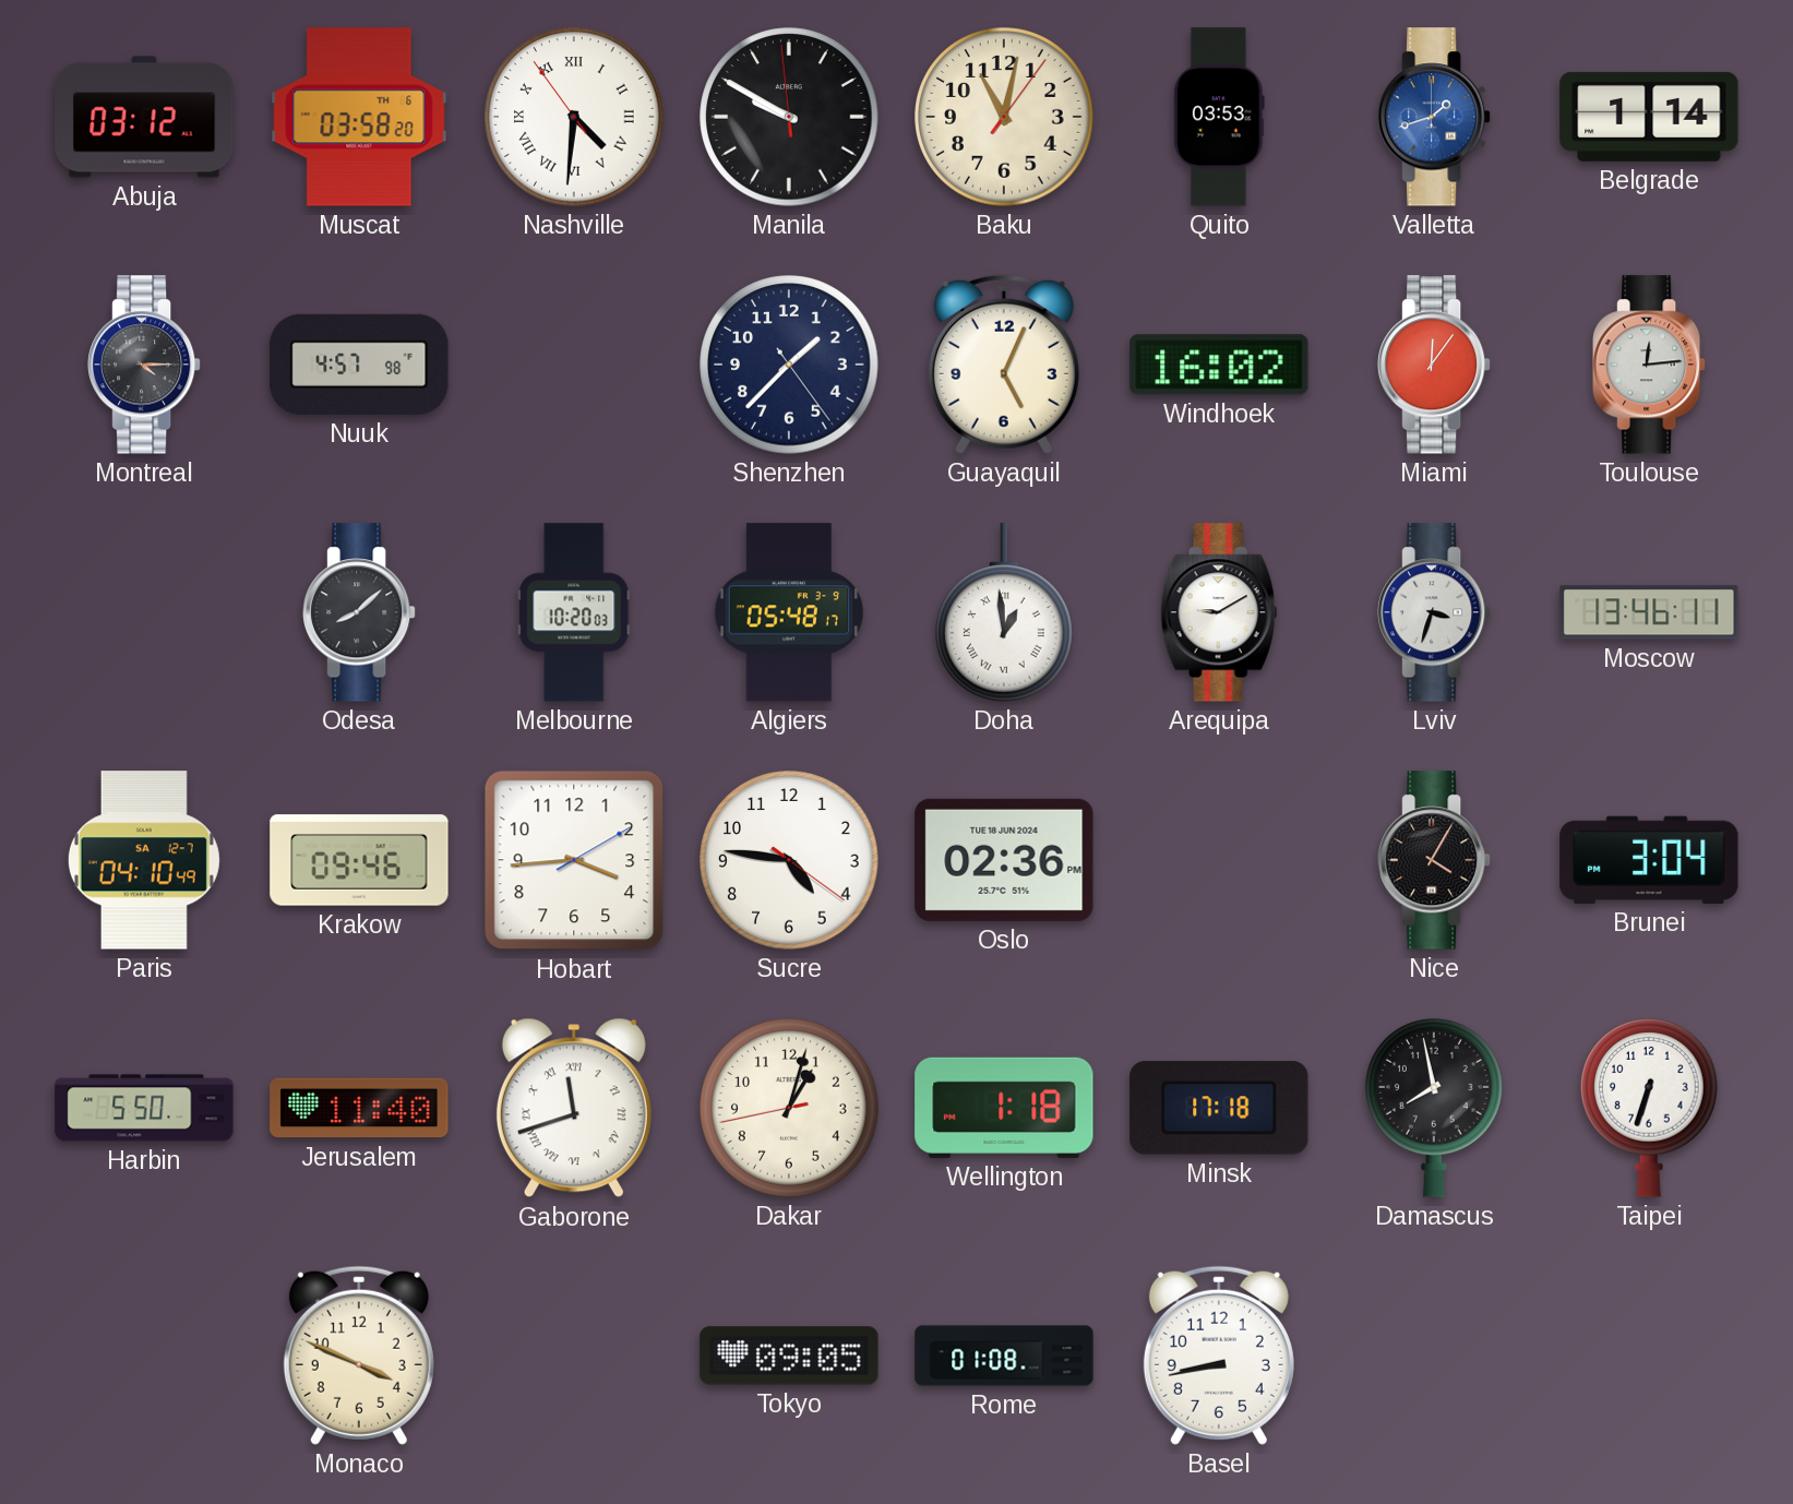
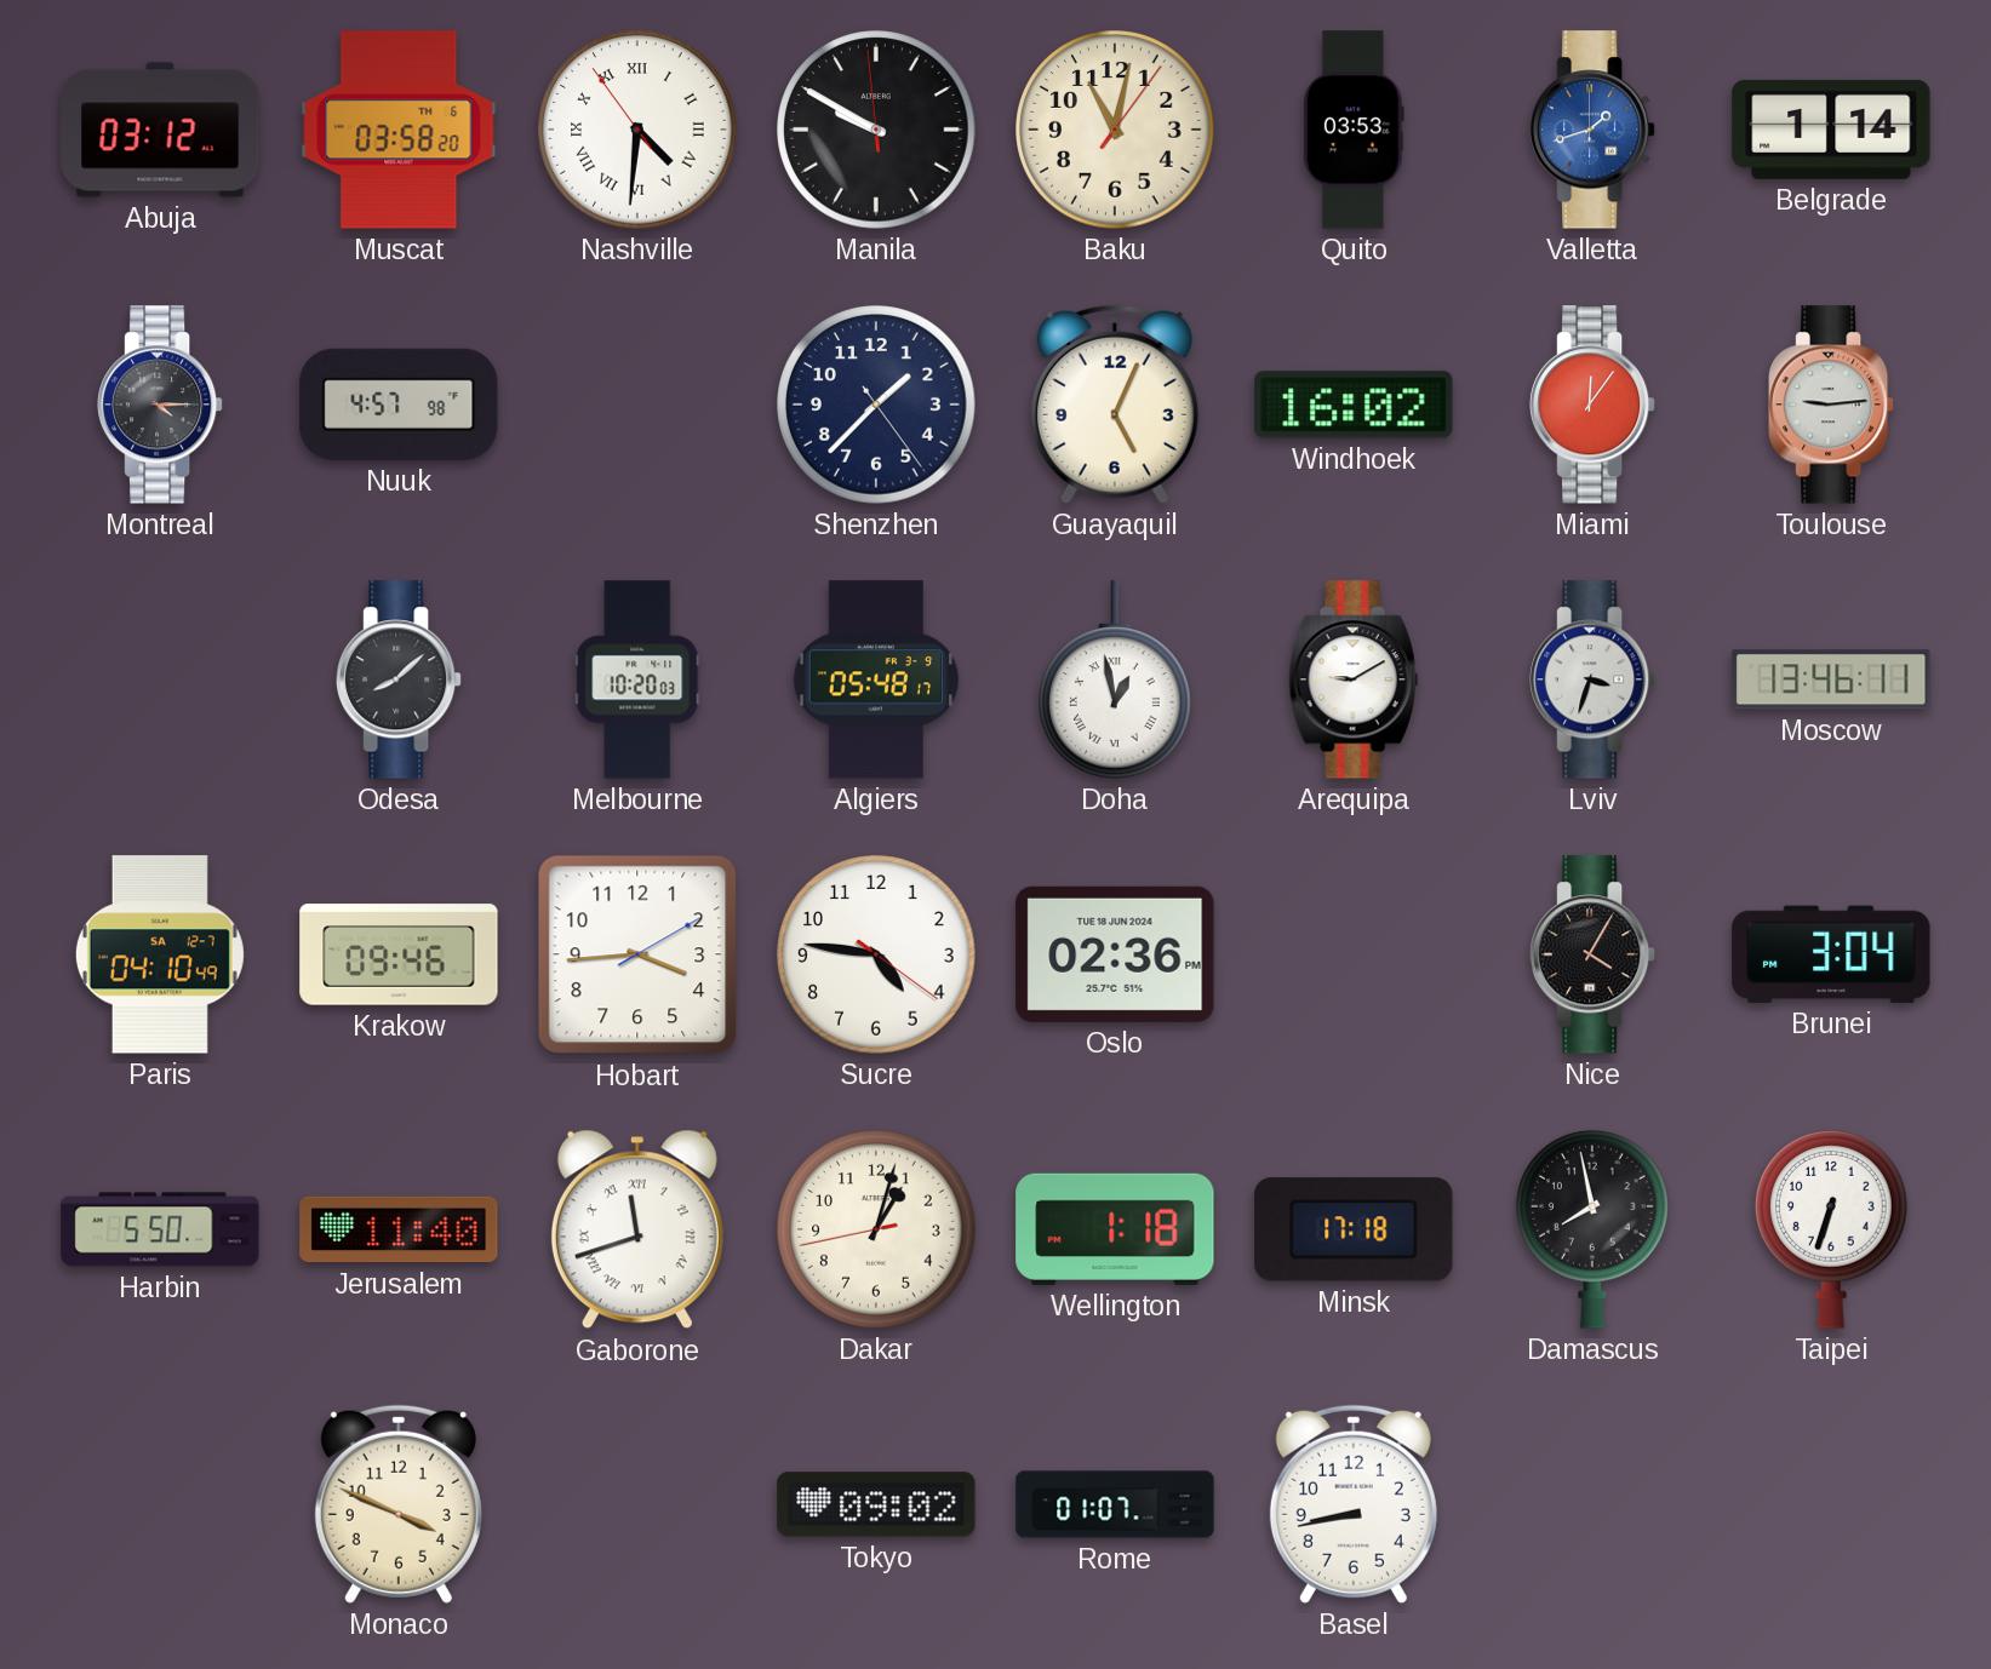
Toulouse: 12:14 -> 9:14 (1832, 405)
Doha: 12:59 -> 12:58 (1116, 679)
Tokyo: 09:05 -> 09:02 (876, 1504)
Rome: 01:08 -> 01:07 (1115, 1504)
